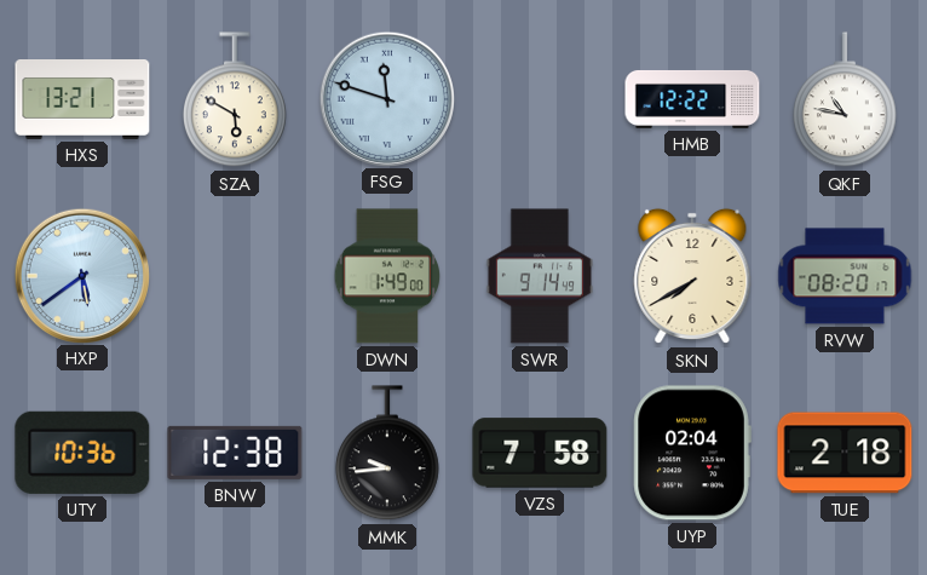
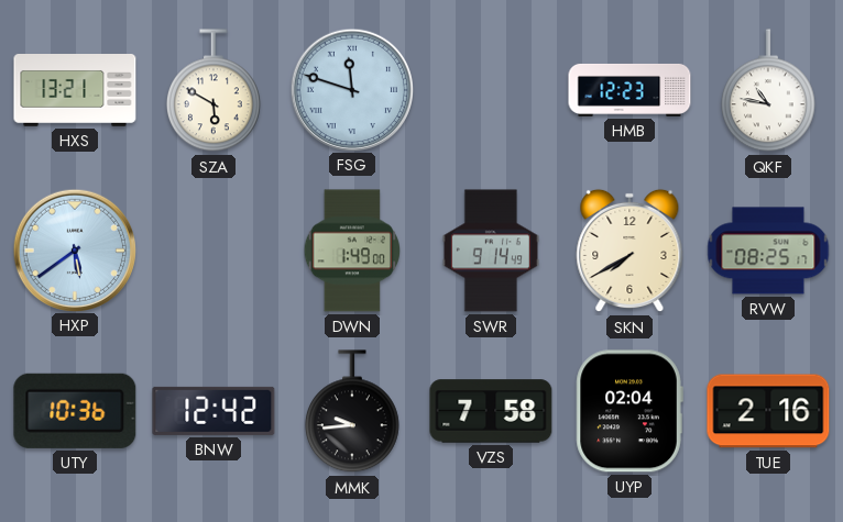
HMB: 12:22 -> 12:23 (629, 90)
RVW: 08:20 -> 08:25 (768, 251)
BNW: 12:38 -> 12:42 (214, 411)
TUE: 2:18 -> 2:16 (768, 411)
